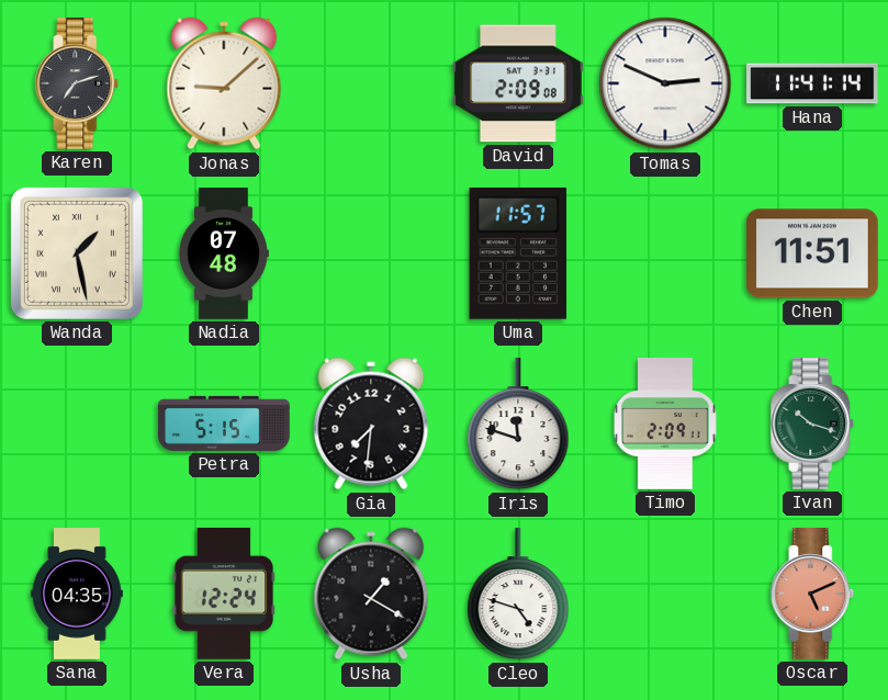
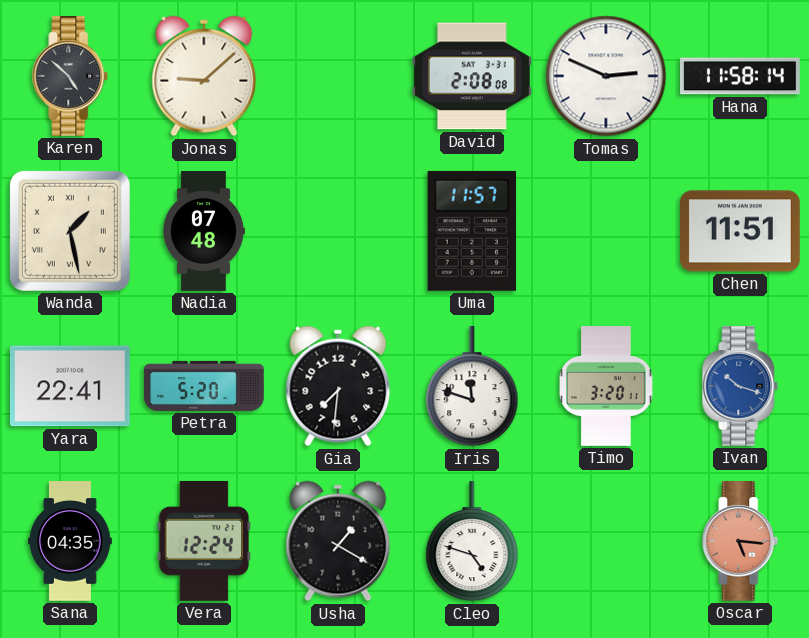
Karen: 7:12 -> 4:52 (70, 77)
David: 2:09 -> 2:08 (473, 76)
Hana: 11:41 -> 11:58 (740, 76)
Yara: none -> 22:41 (70, 386)
Petra: 5:15 -> 5:20 (204, 386)
Timo: 2:09 -> 3:20 (607, 386)
Ivan dial: green -> blue (740, 387)
Oscar: 5:11 -> 5:16 (740, 542)
